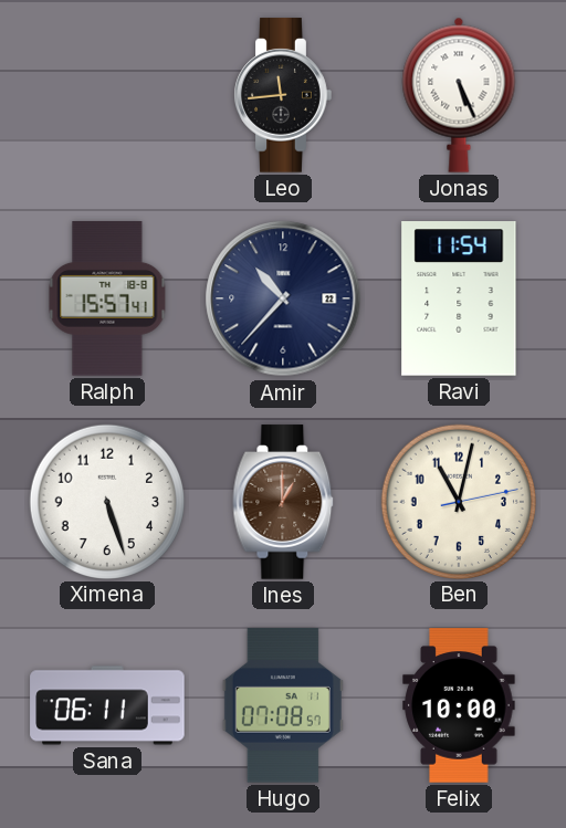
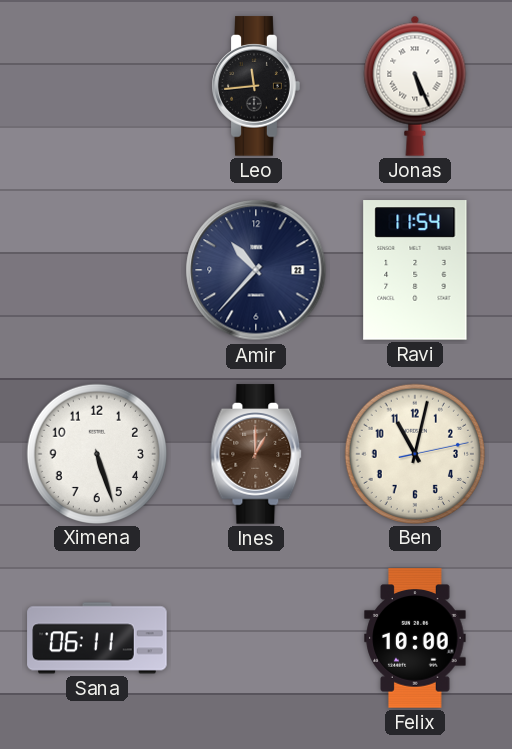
Ralph: 15:57 -> none (107, 298)
Hugo: 07:08 -> none (283, 705)
